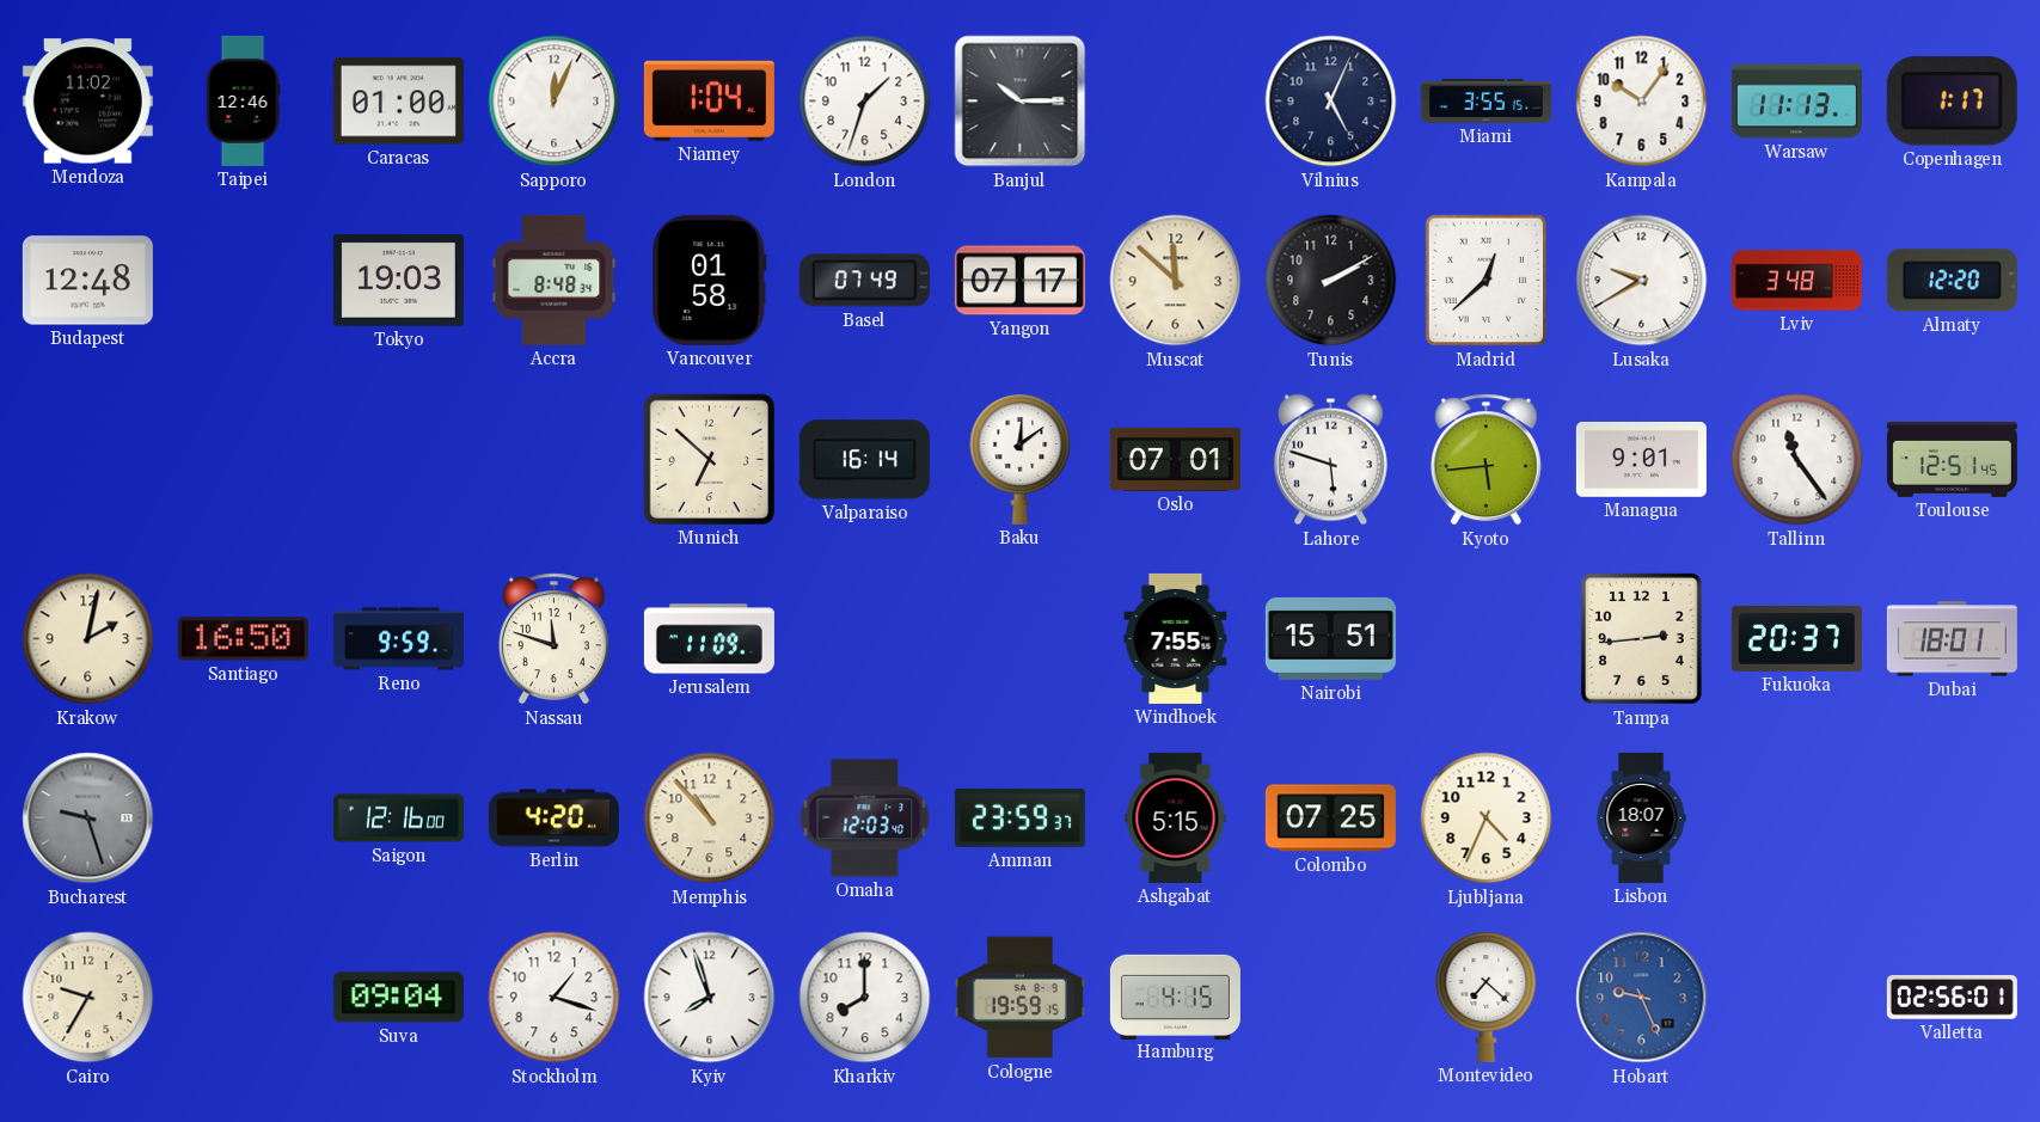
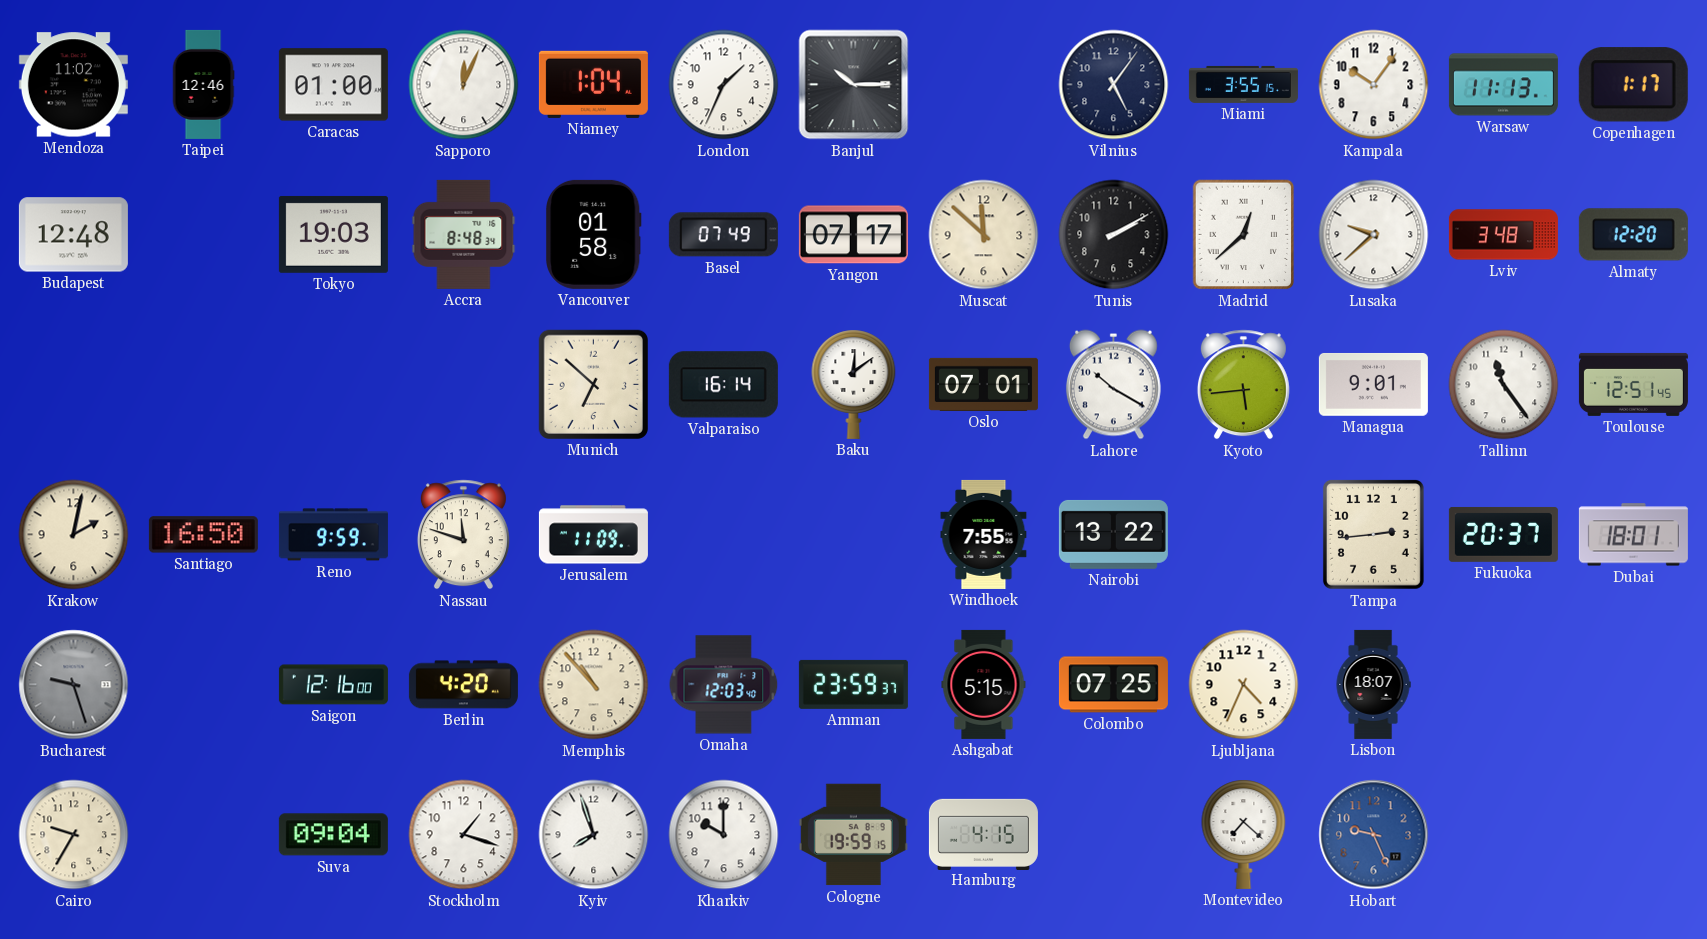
London: 1:33 -> 1:34 (724, 85)
Vilnius: 5:04 -> 5:06 (1114, 85)
Lusaka: 9:40 -> 9:38 (1374, 235)
Lahore: 5:48 -> 10:20 (1113, 385)
Nairobi: 15:51 -> 13:22 (1113, 534)
Kharkiv: 8:00 -> 10:00 (724, 835)
Valletta: 02:56 -> none (1952, 998)
